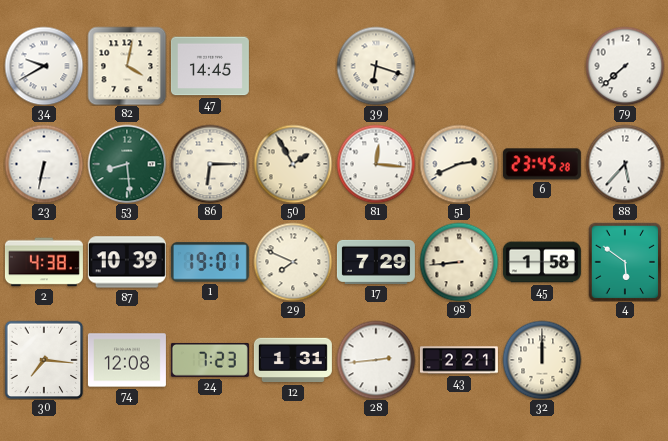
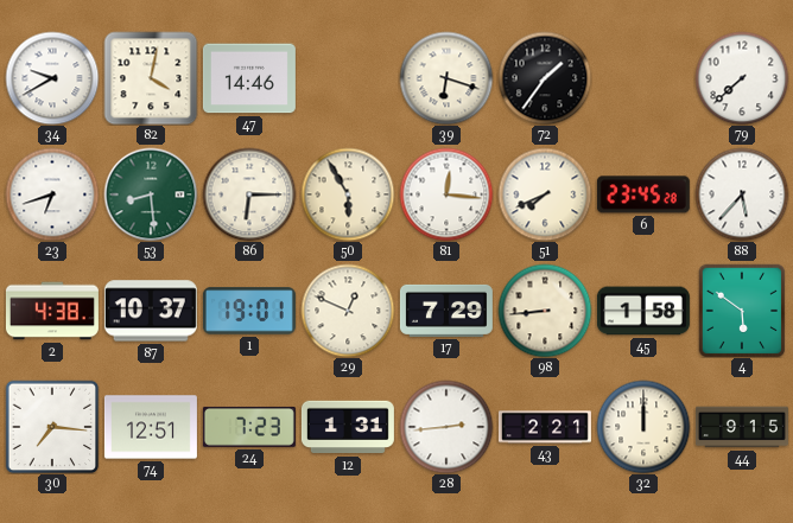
47: 14:45 -> 14:46 (249, 78)
72: none -> 1:36 (545, 78)
23: 6:32 -> 6:42 (52, 194)
50: 1:55 -> 5:55 (348, 194)
51: 2:41 -> 7:41 (545, 194)
87: 10:39 -> 10:37 (151, 311)
29: 7:49 -> 12:49 (348, 311)
74: 12:08 -> 12:51 (151, 427)
44: none -> 9:15 (742, 427)
